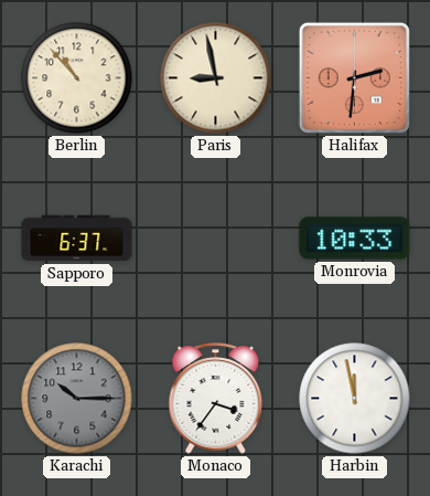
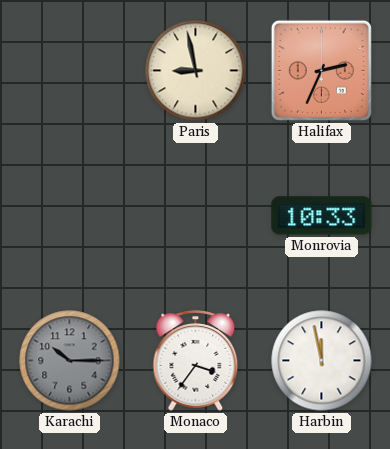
Berlin: 10:53 -> none (77, 78)
Halifax: 2:31 -> 2:34 (321, 70)
Sapporo: 6:37 -> none (77, 239)
